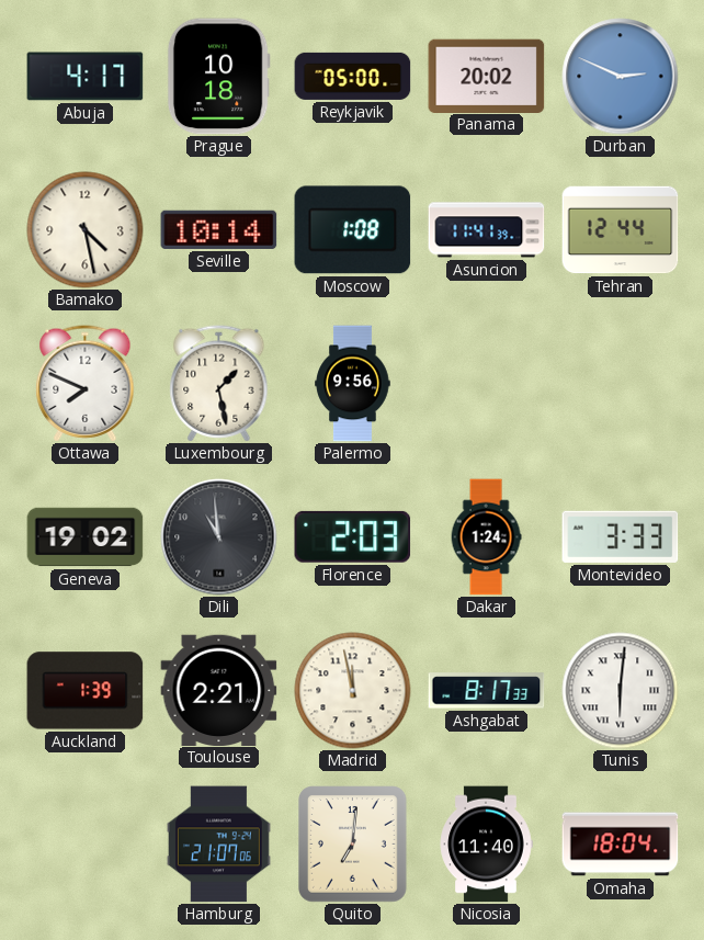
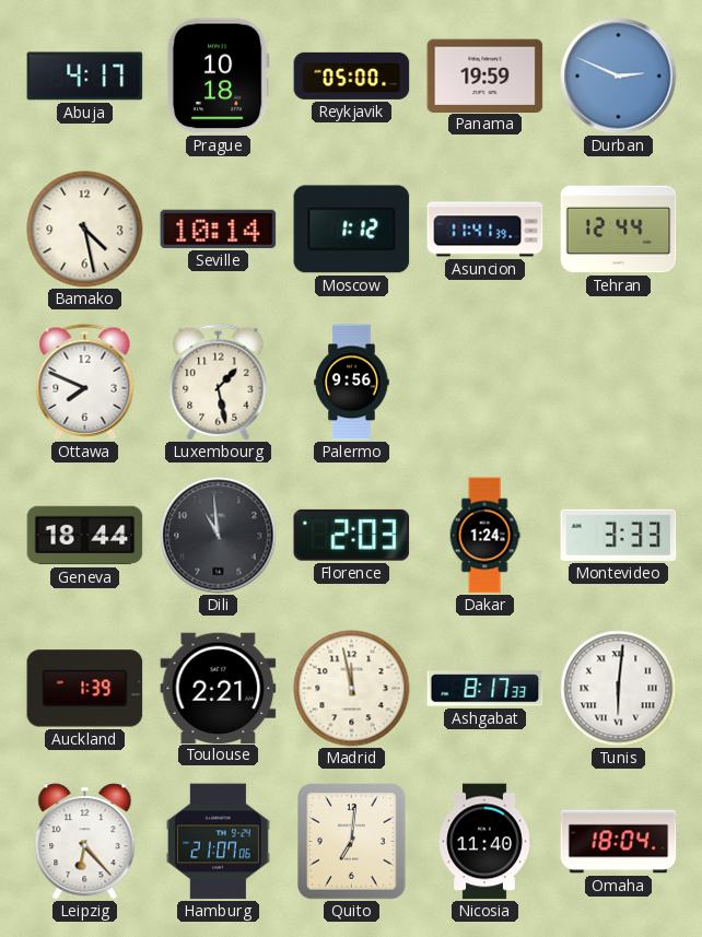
Panama: 20:02 -> 19:59 (485, 75)
Moscow: 1:08 -> 1:12 (352, 230)
Geneva: 19:02 -> 18:44 (85, 536)
Leipzig: none -> 6:23 (85, 842)
